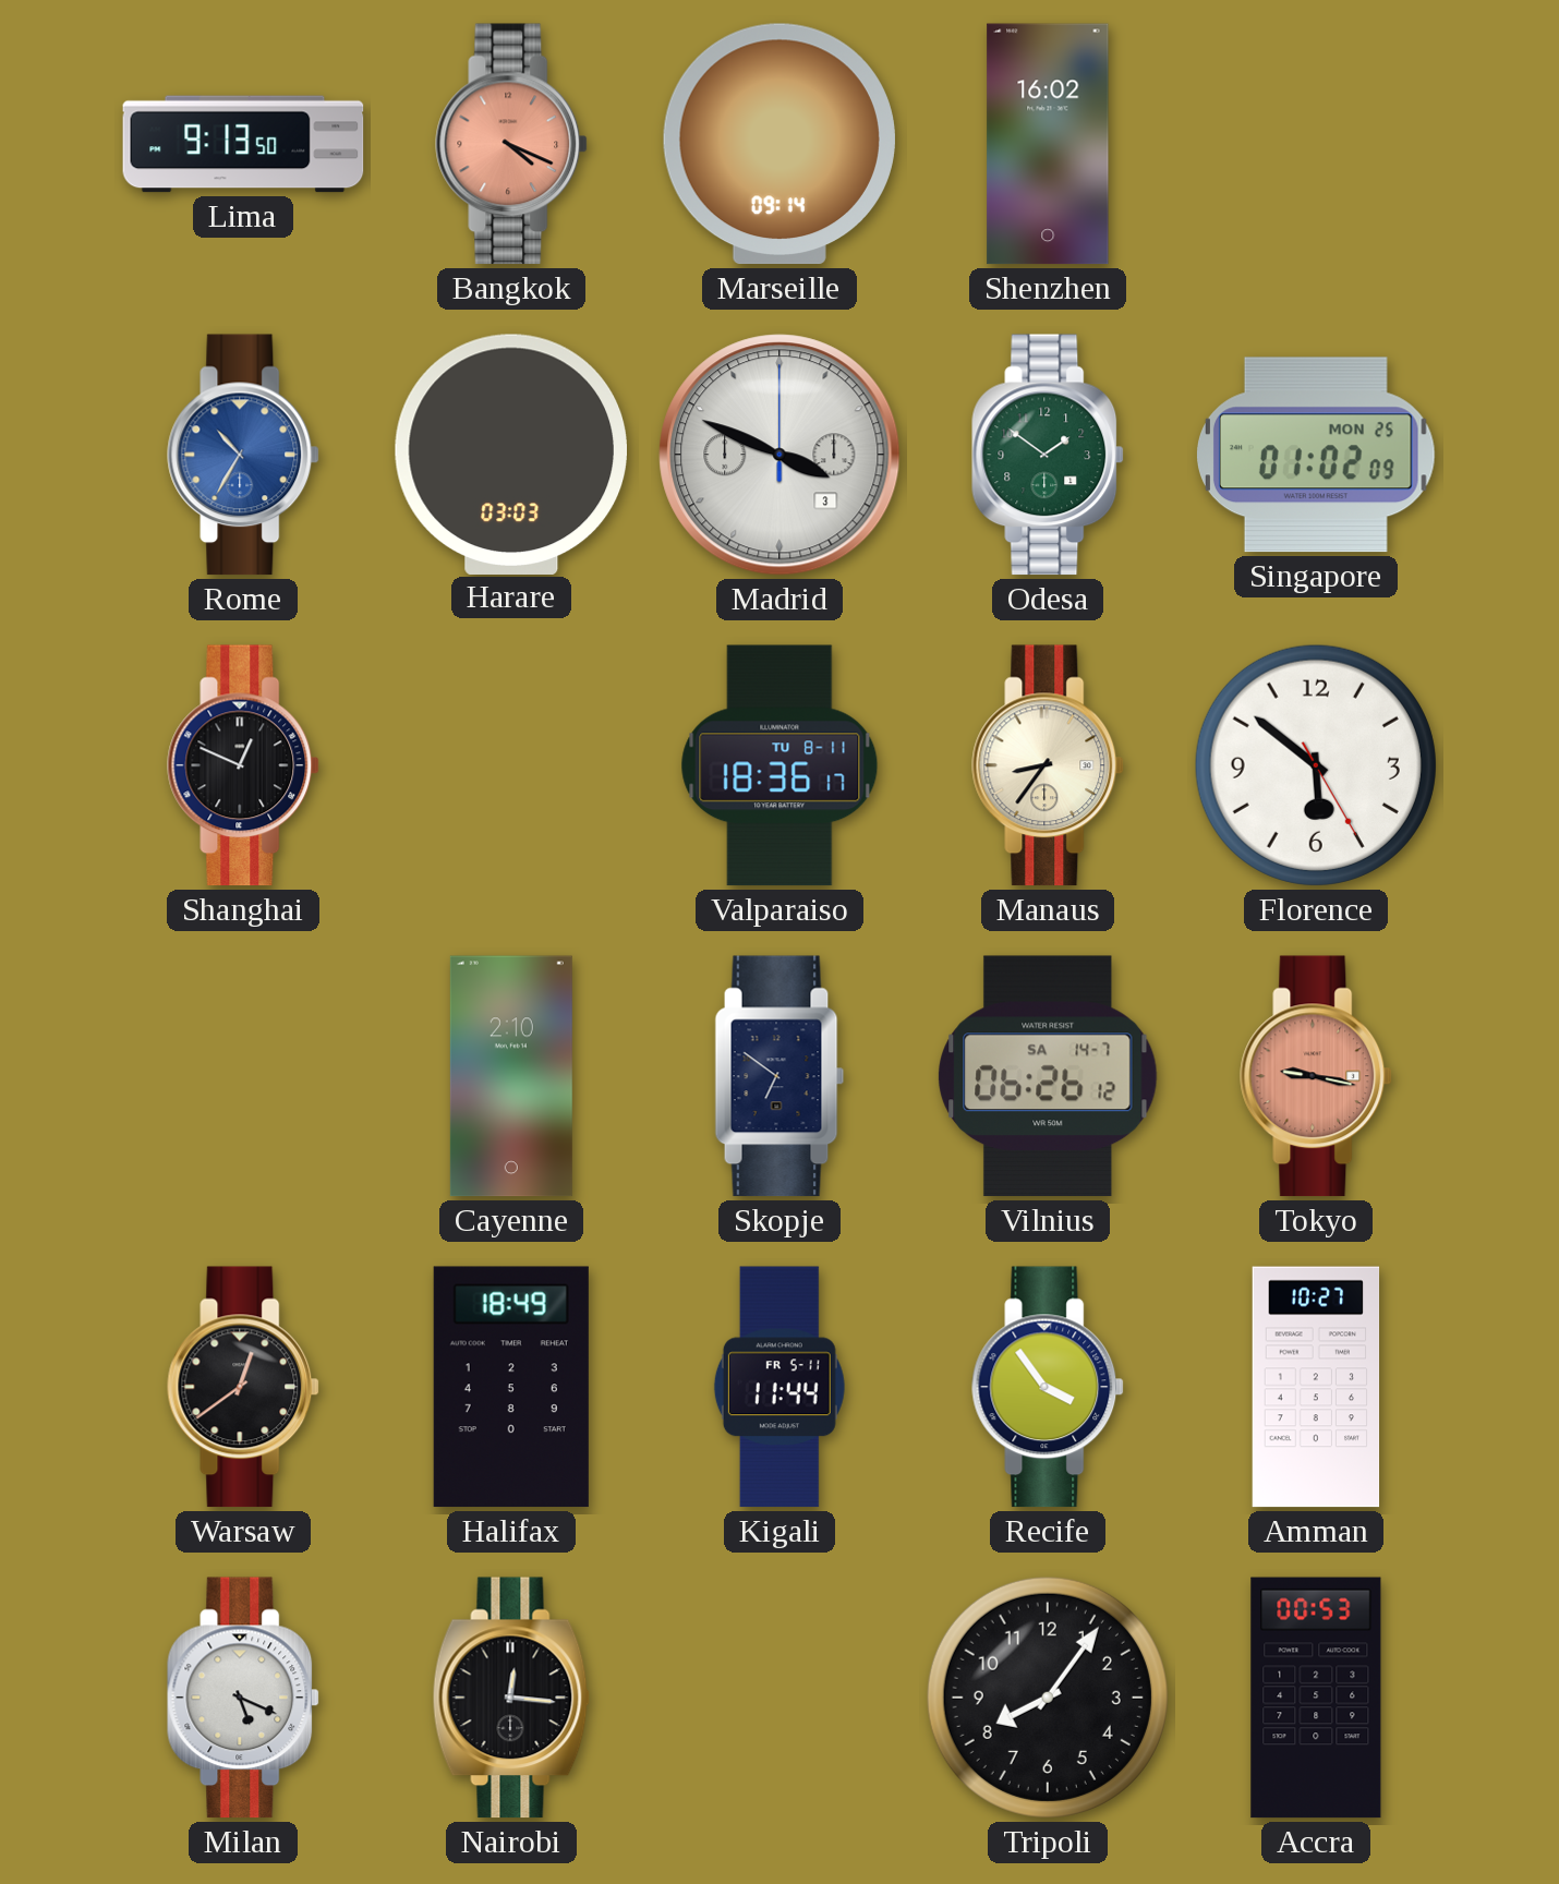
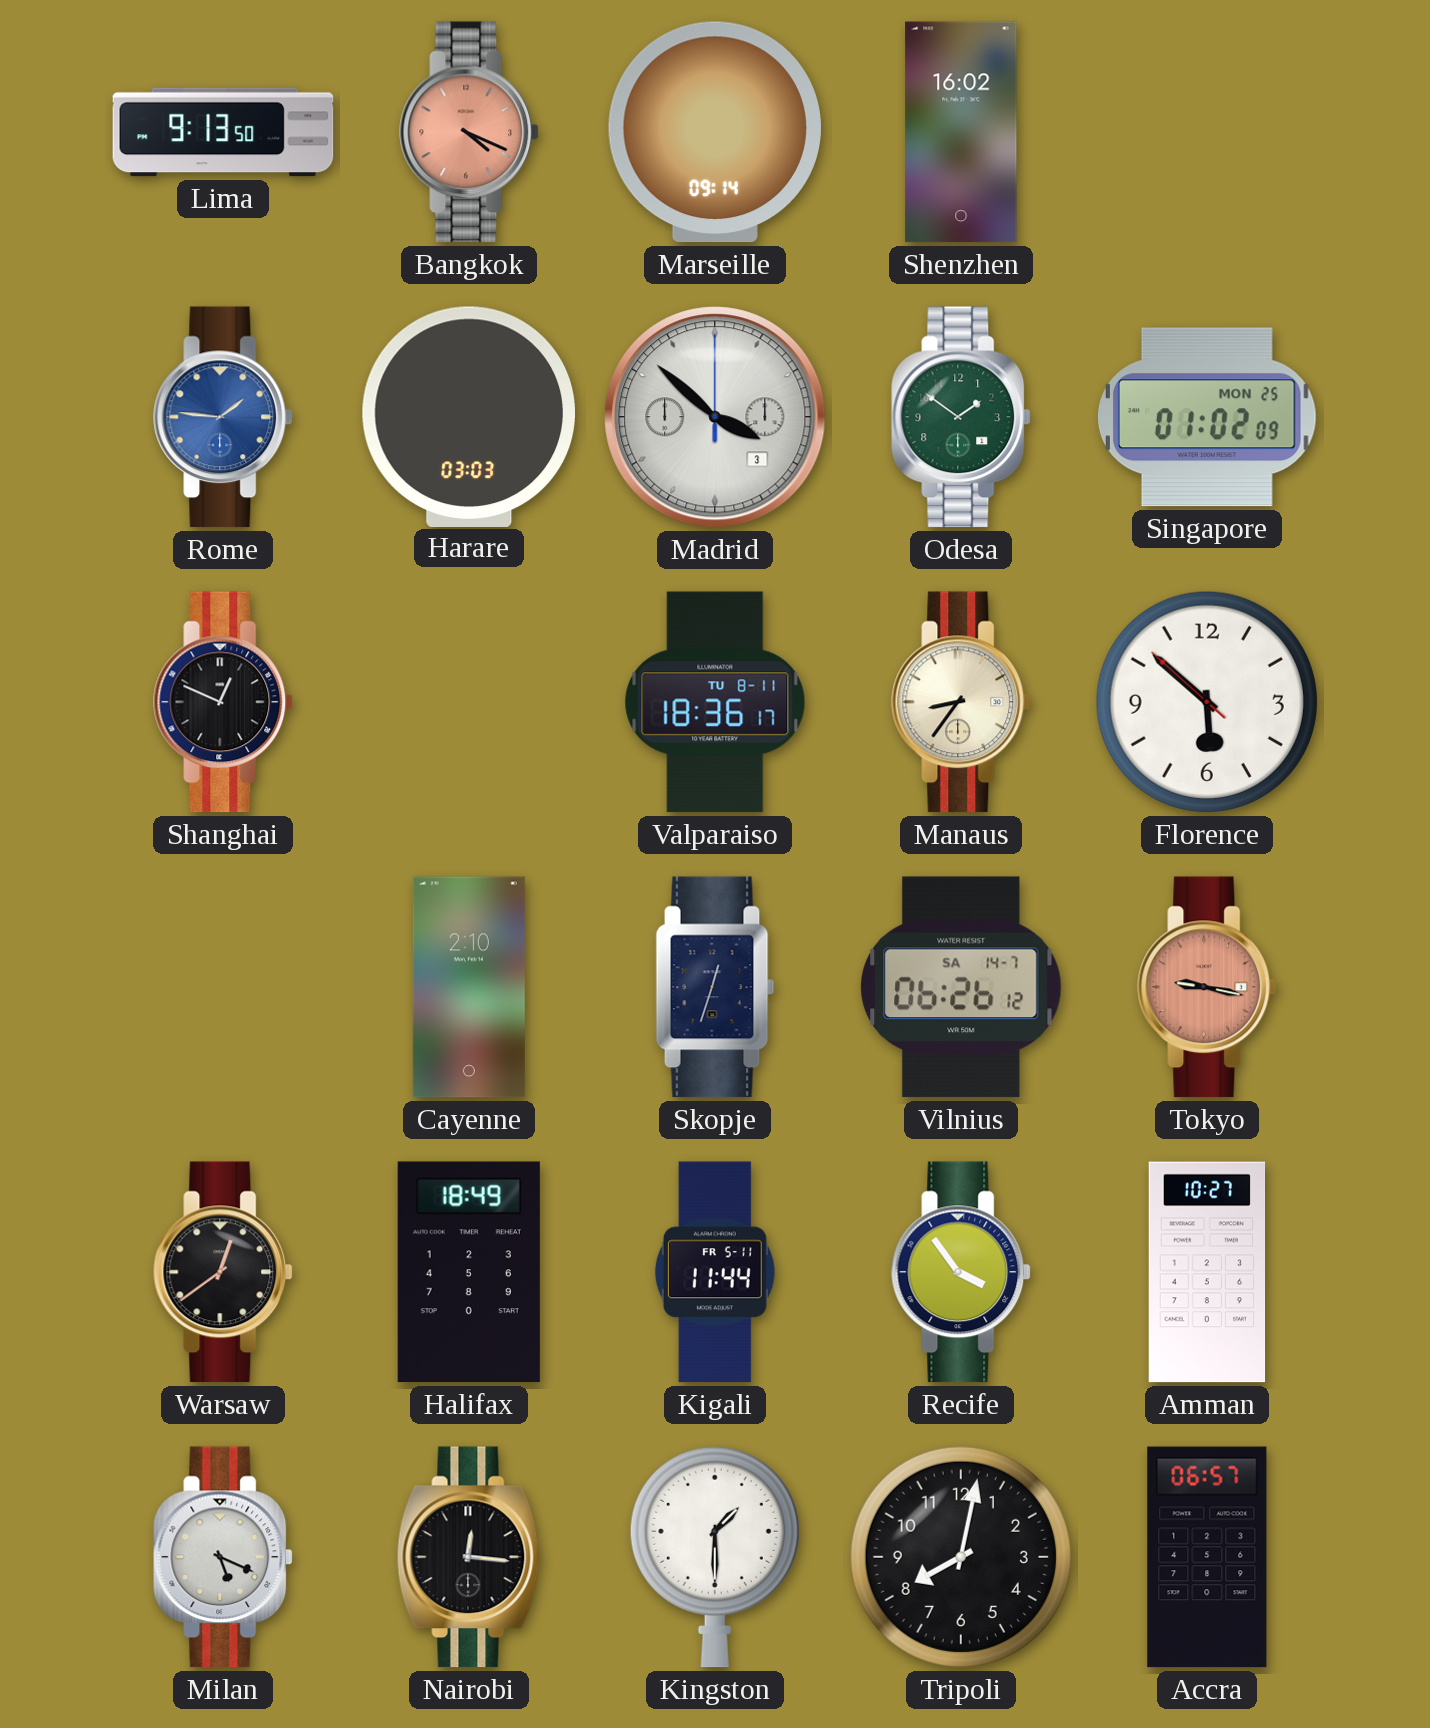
Rome: 10:35 -> 1:46 (224, 417)
Madrid: 3:49 -> 3:52 (715, 417)
Florence: 5:51:25 -> 5:51:52 (1207, 702)
Skopje: 6:51 -> 12:33 (715, 987)
Kingston: none -> 1:30 (715, 1557)
Tripoli: 8:06 -> 8:02 (961, 1557)
Accra: 00:53 -> 06:57 (1207, 1557)
